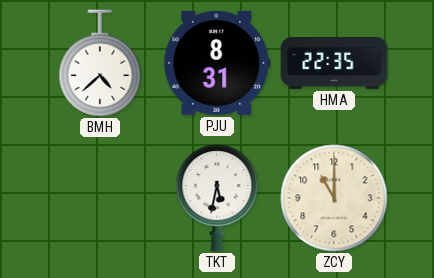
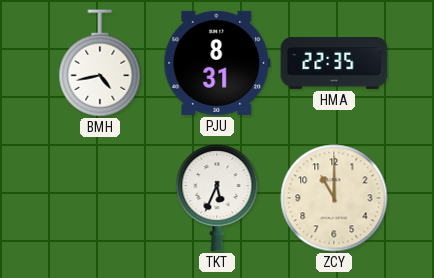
BMH: 4:38 -> 4:43 (100, 63)
TKT: 5:32 -> 5:34 (217, 198)
